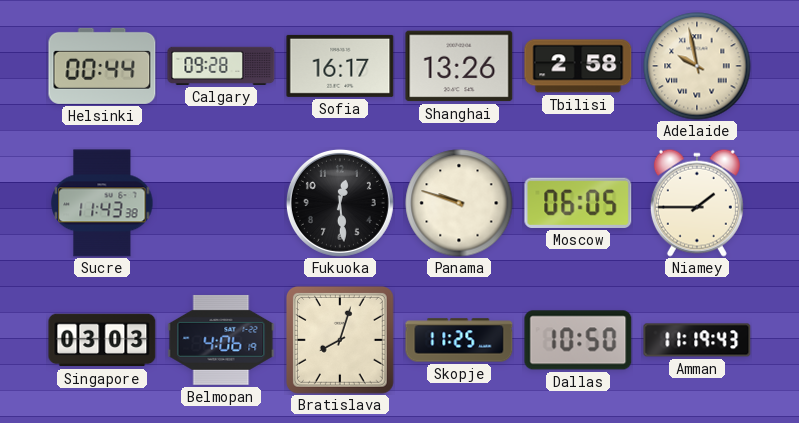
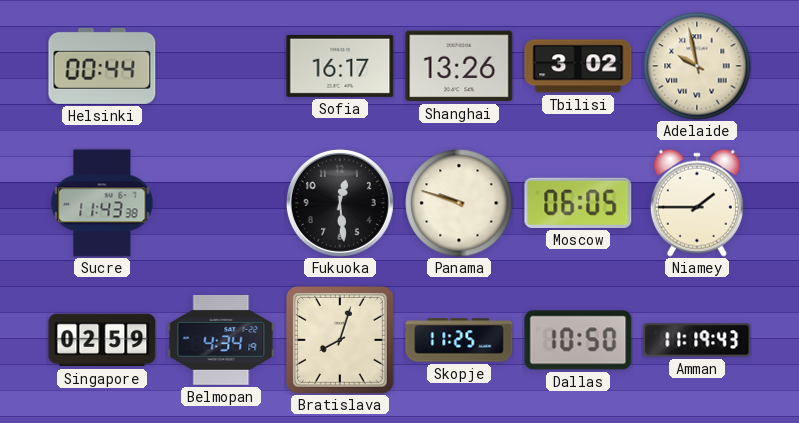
Calgary: 09:28 -> none (221, 66)
Tbilisi: 2:58 -> 3:02 (578, 66)
Singapore: 03:03 -> 02:59 (102, 340)
Belmopan: 4:06 -> 4:34 (221, 340)
